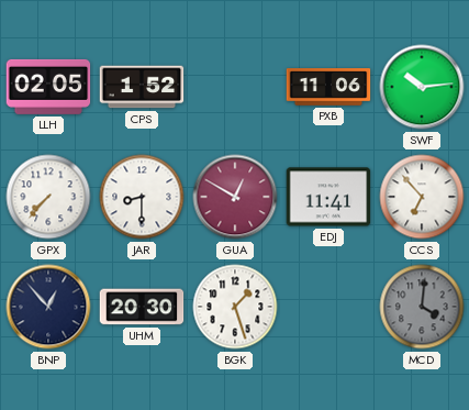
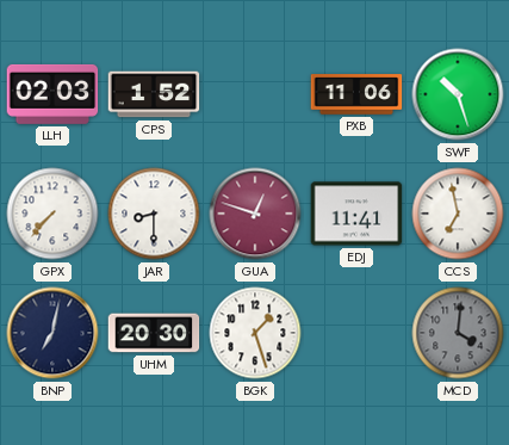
LLH: 02:05 -> 02:03 (52, 94)
SWF: 10:14 -> 10:27 (458, 94)
GUA: 12:50 -> 12:48 (255, 214)
CCS: 6:53 -> 6:58 (458, 214)
BNP: 12:53 -> 7:02 (52, 333)
